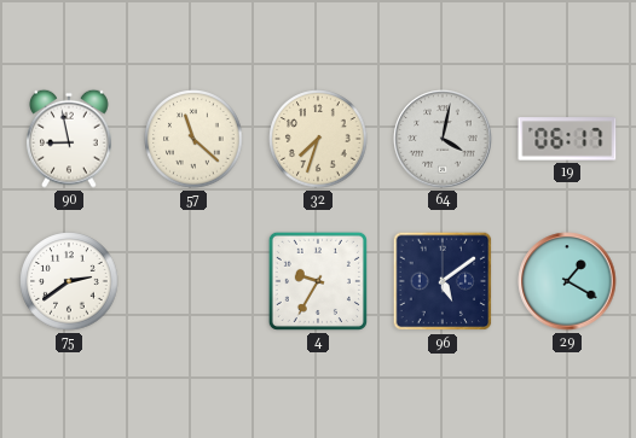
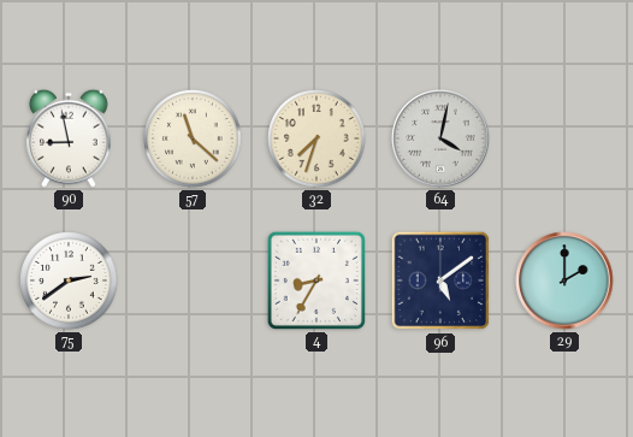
19: 06:17 -> none (567, 139)
4: 9:35 -> 8:35 (316, 280)
29: 1:20 -> 2:00 (564, 280)
